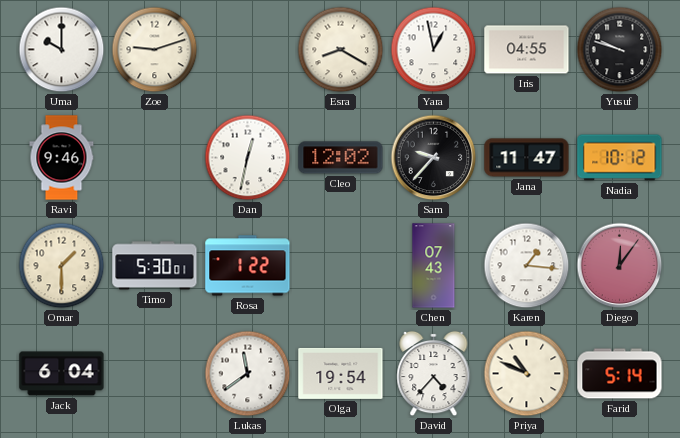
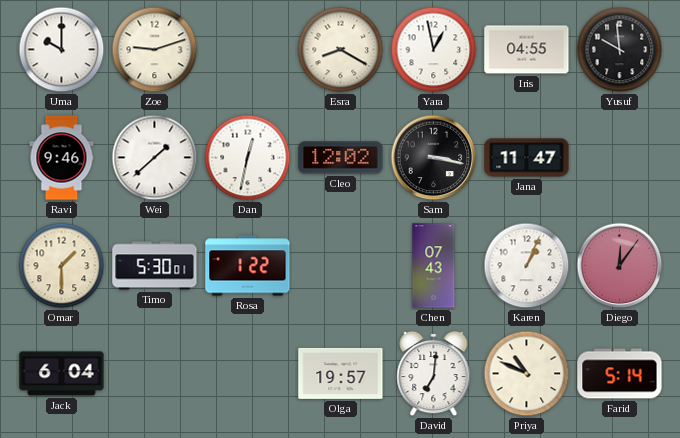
Yusuf: 9:48 -> 9:59 (620, 50)
Wei: none -> 1:38 (155, 158)
Sam: 9:37 -> 3:17 (434, 158)
Nadia: 10:12 -> none (620, 158)
Karen: 1:16 -> 1:04 (527, 266)
Lukas: 11:39 -> none (248, 374)
Olga: 19:54 -> 19:57 (341, 373)
David: 4:37 -> 7:01 (434, 374)
